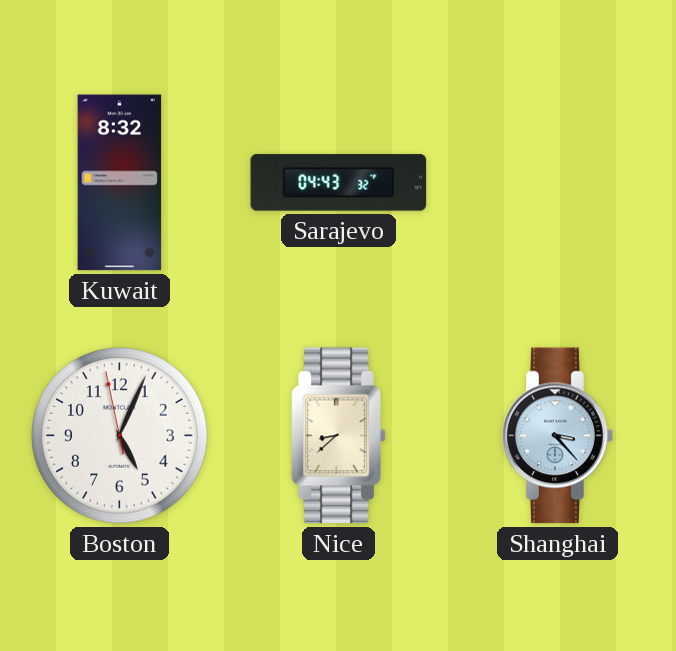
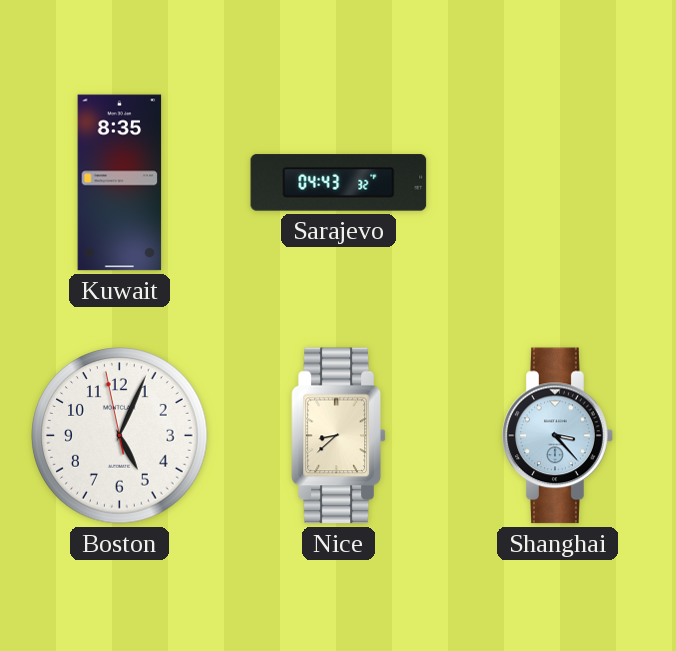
Kuwait: 8:32 -> 8:35 (120, 183)
